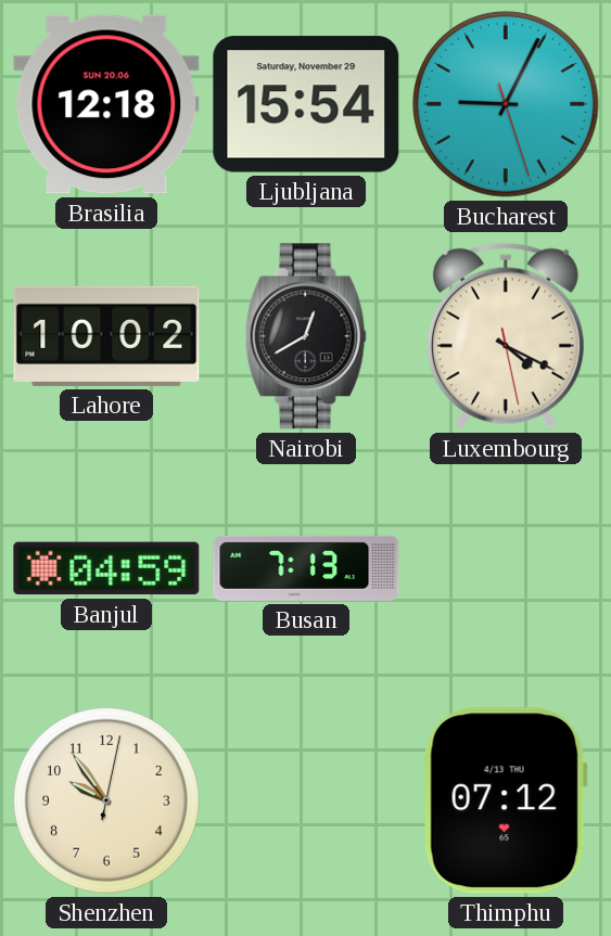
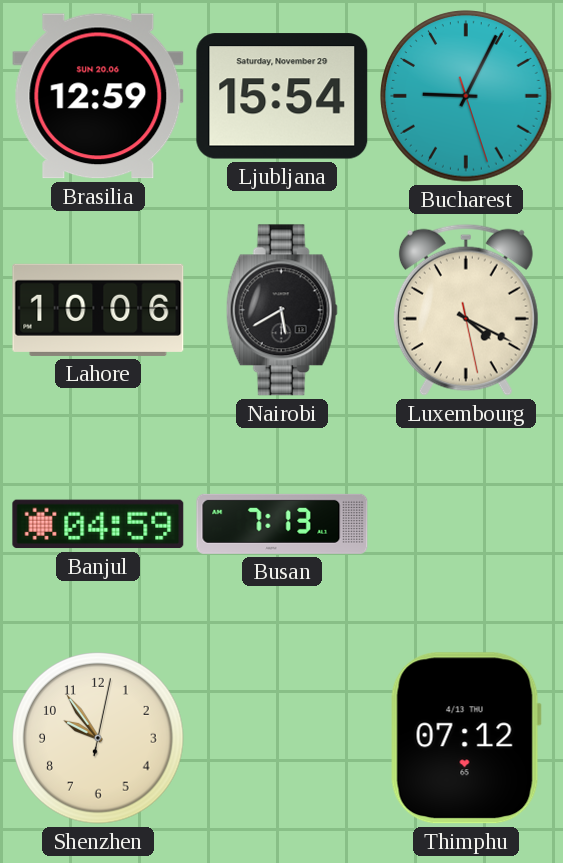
Brasilia: 12:18 -> 12:59 (98, 96)
Lahore: 10:02 -> 10:06 (98, 310)
Nairobi: 12:40 -> 5:40 (282, 310)
